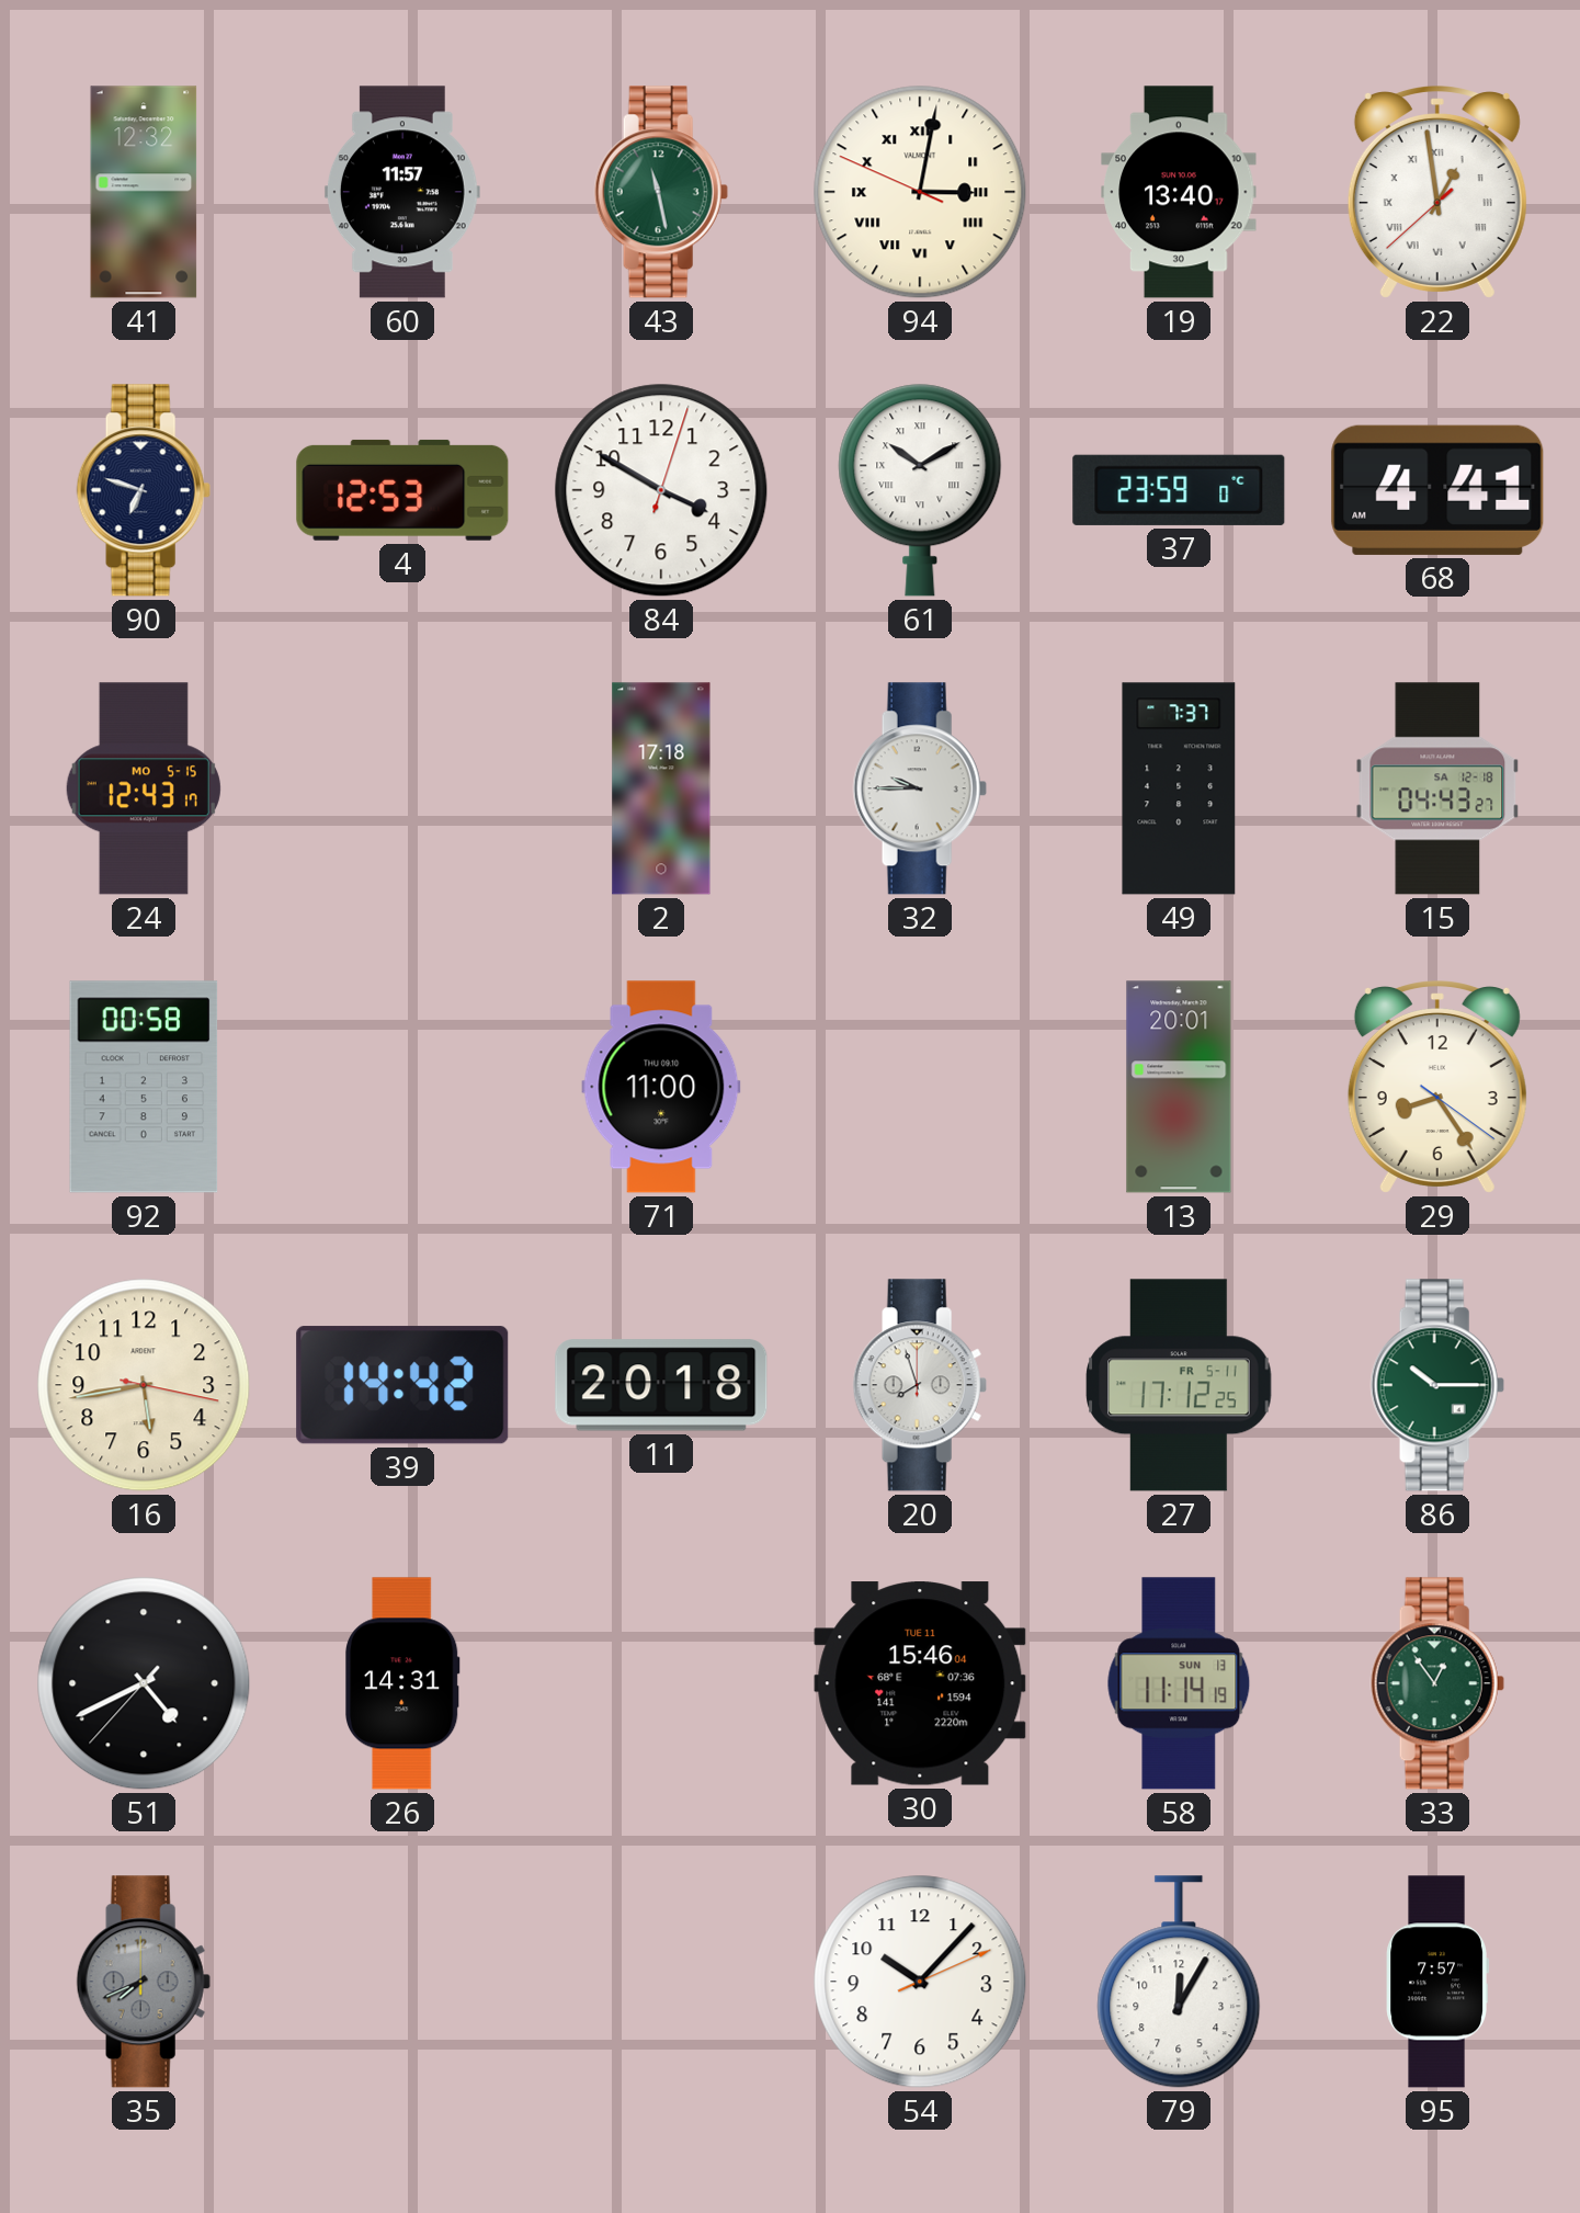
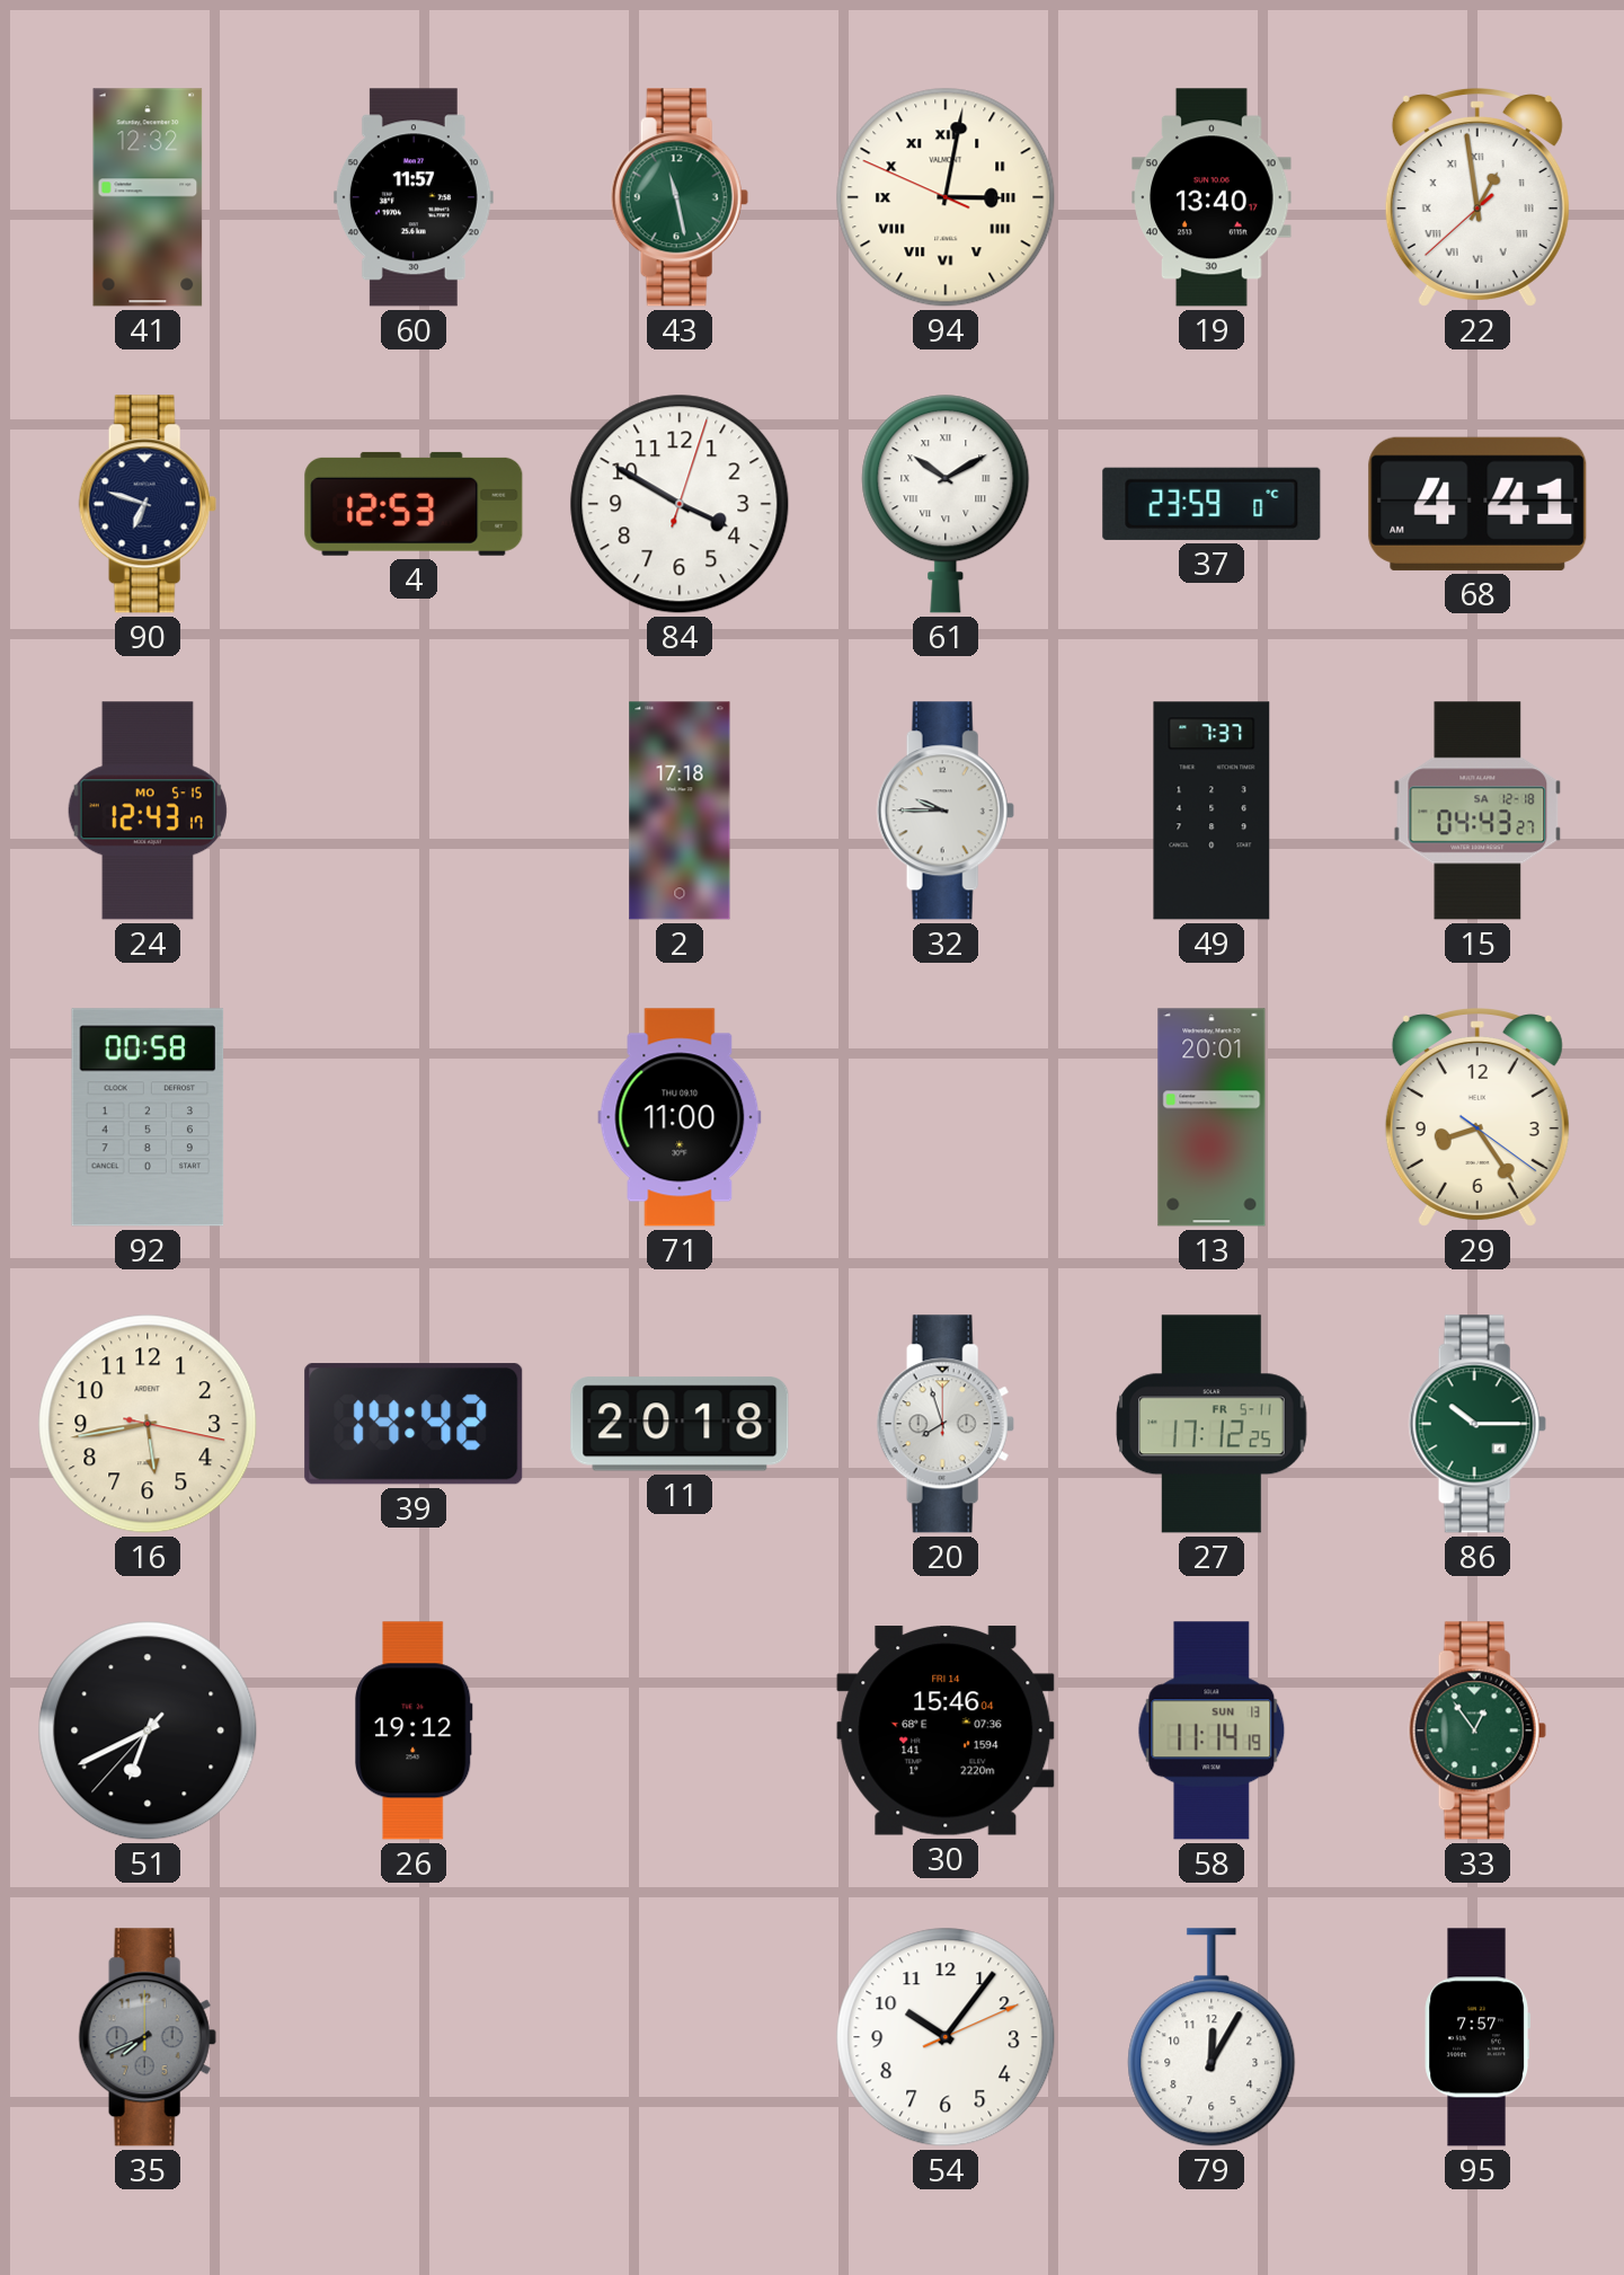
51: 4:40 -> 6:40 (148, 1730)
26: 14:31 -> 19:12 (414, 1730)
30 date: TUE 11 -> FRI 14 (946, 1730)
54: 10:07 -> 10:06 (946, 2037)
